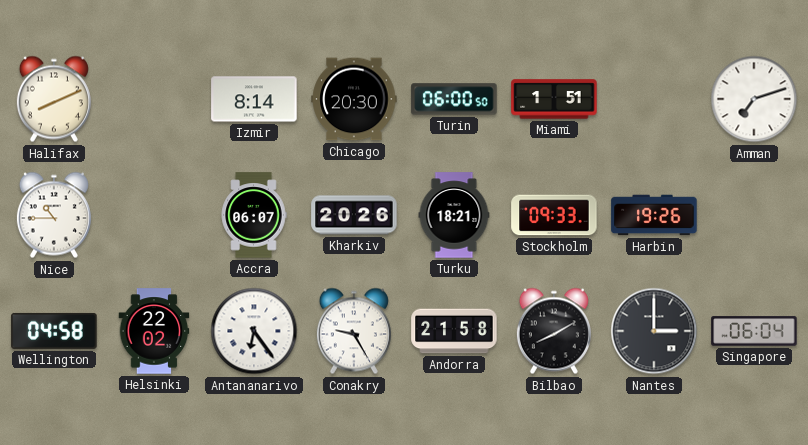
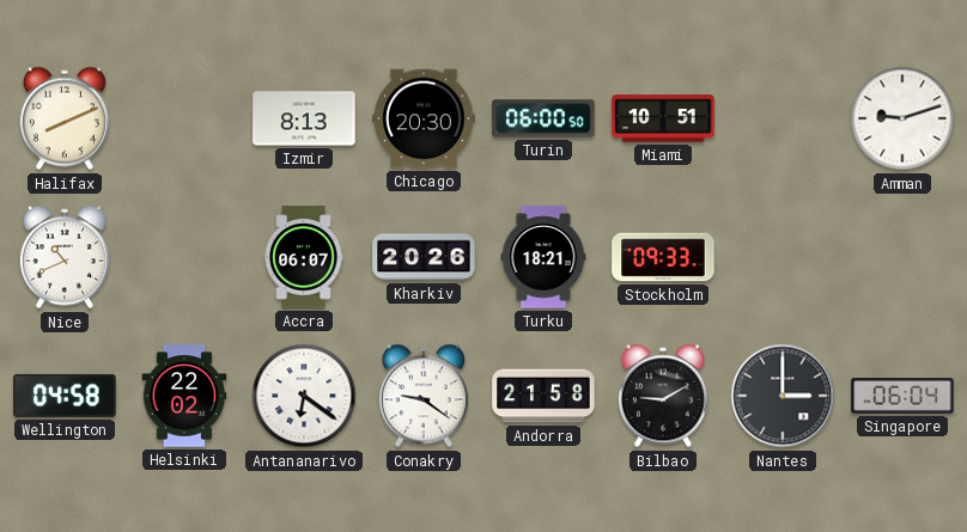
Izmir: 8:14 -> 8:13 (304, 118)
Miami: 1:51 -> 10:51 (663, 118)
Amman: 7:12 -> 9:12 (902, 118)
Nice: 10:45 -> 10:41 (65, 257)
Harbin: 19:26 -> none (654, 215)
Antananarivo: 6:24 -> 6:21 (304, 396)
Conakry: 9:25 -> 9:21 (424, 396)
Bilbao: 8:10 -> 9:10 (663, 396)
